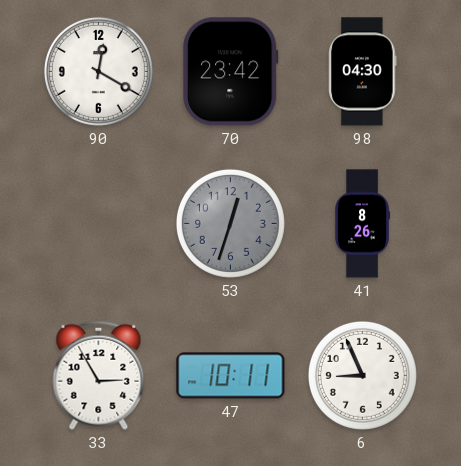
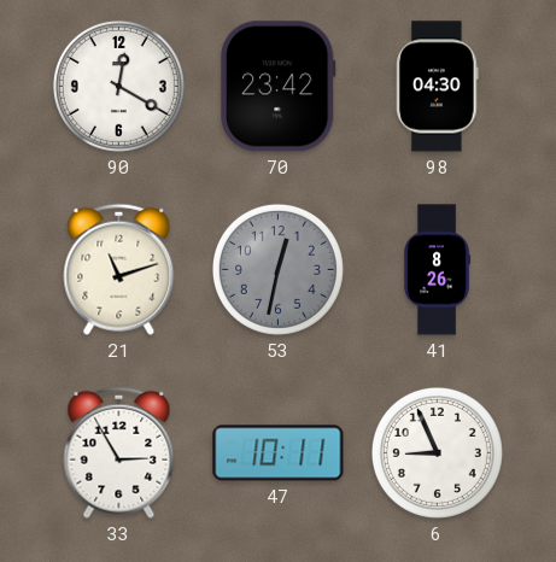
21: none -> 11:12 (119, 269)
53: 12:33 -> 12:32 (277, 269)
